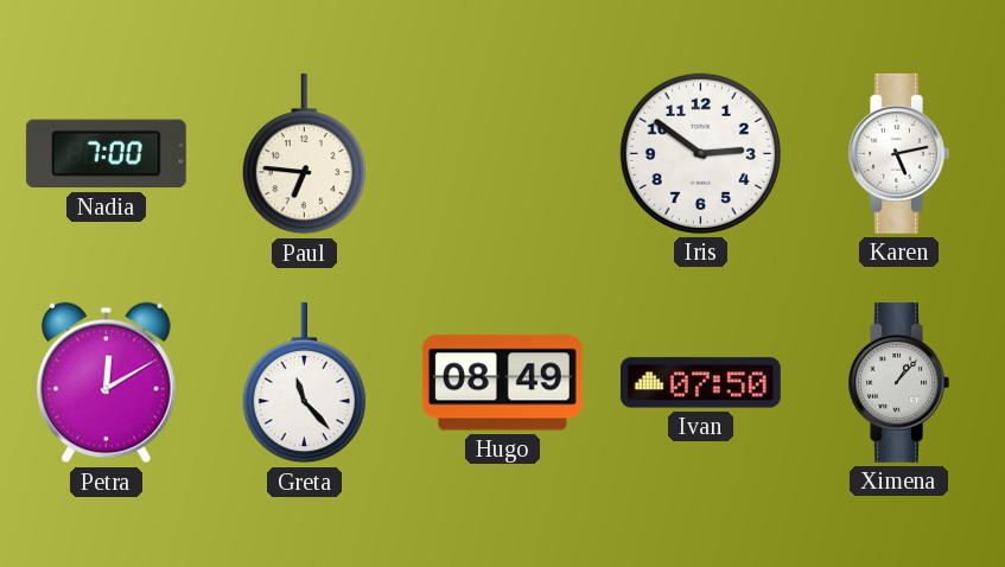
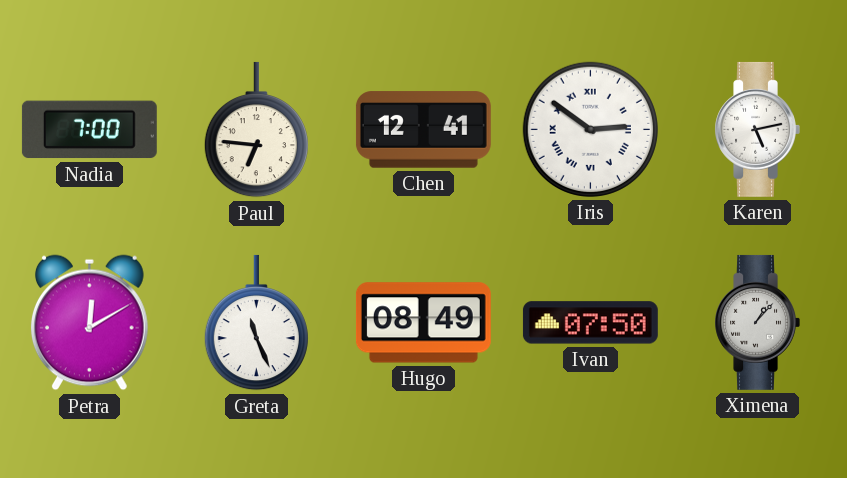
Chen: none -> 12:41 (423, 130)
Iris numerals: Arabic -> Roman (590, 129)
Greta: 11:23 -> 11:26 (256, 323)
